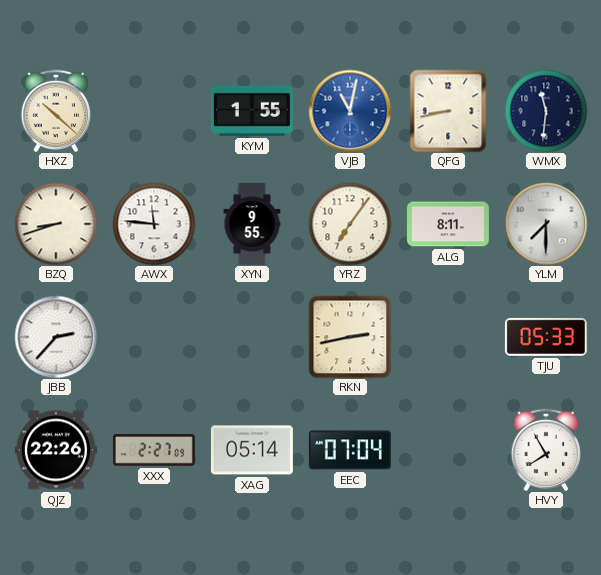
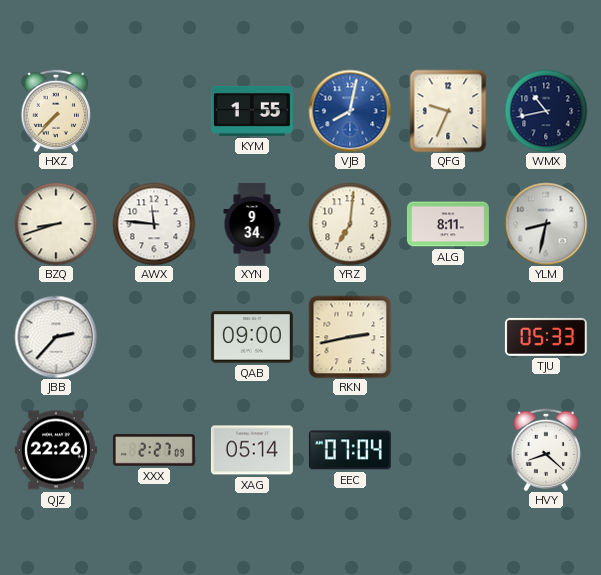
HXZ: 10:22 -> 7:37 (55, 110)
VJB: 11:02 -> 8:02 (350, 111)
QFG: 8:43 -> 9:34 (448, 111)
WMX: 11:31 -> 10:43 (546, 111)
XYN: 9:55 -> 9:34 (252, 224)
YRZ: 7:06 -> 7:01 (350, 224)
YLM: 7:30 -> 8:32 (546, 224)
QAB: none -> 09:00 (252, 337)
HVY: 7:55 -> 8:22 (545, 449)
